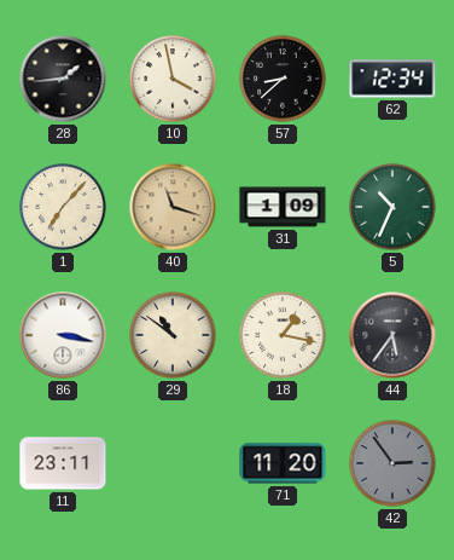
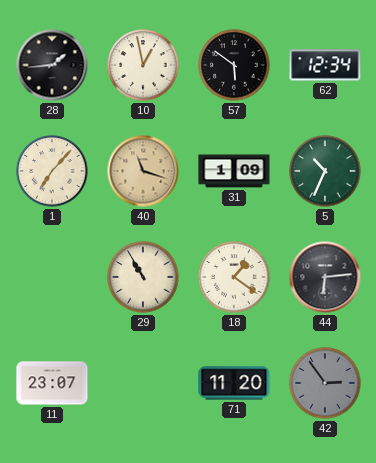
10: 3:58 -> 12:58 (143, 65)
57: 8:38 -> 5:51 (234, 65)
86: 3:17 -> none (63, 335)
29: 10:51 -> 10:55 (143, 277)
18: 1:17 -> 1:21 (234, 277)
44: 5:36 -> 6:14 (325, 277)
11: 23:11 -> 23:07 (52, 383)
